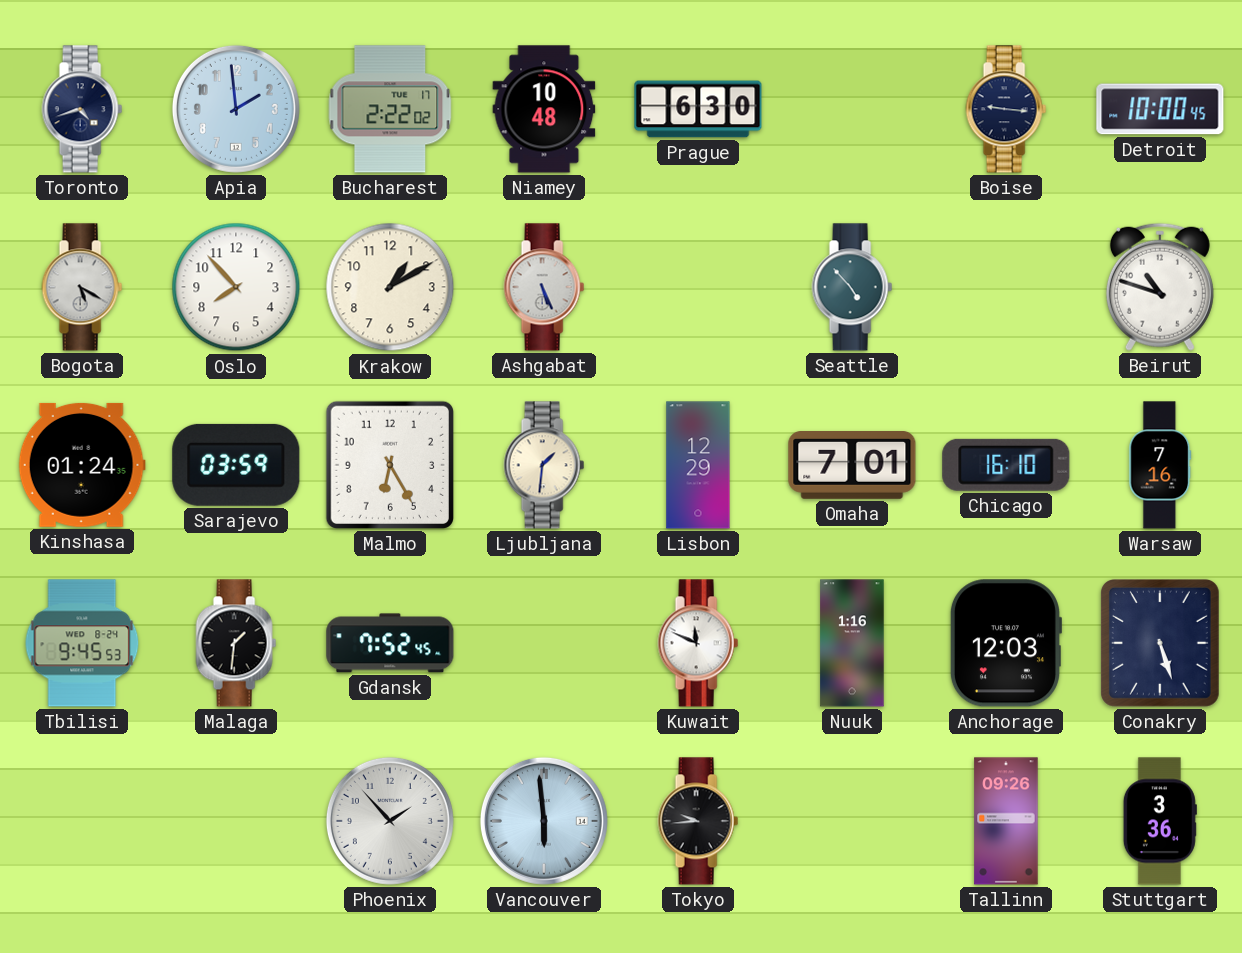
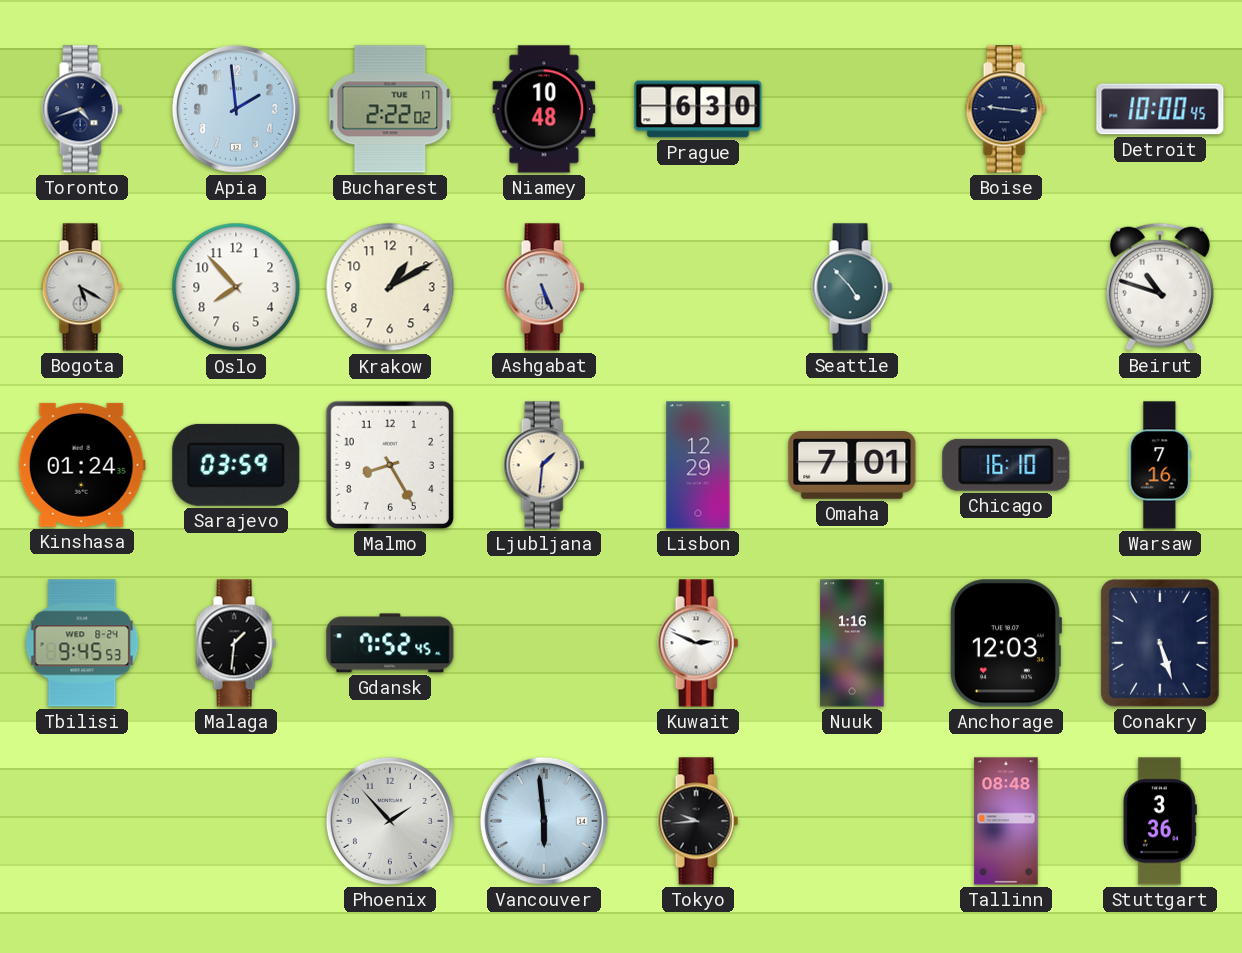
Malmo: 6:25 -> 8:25 (390, 465)
Kuwait: 11:49 -> 2:49 (698, 643)
Tallinn: 09:26 -> 08:48 (1006, 821)
